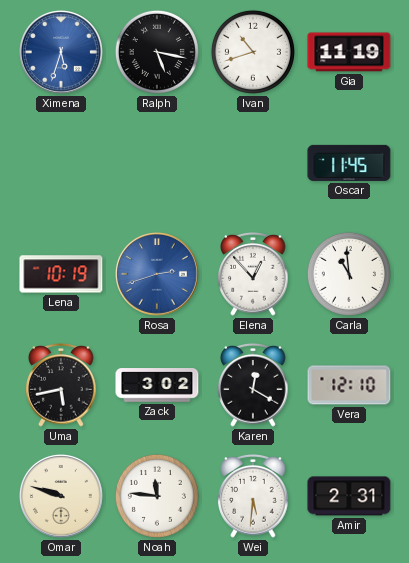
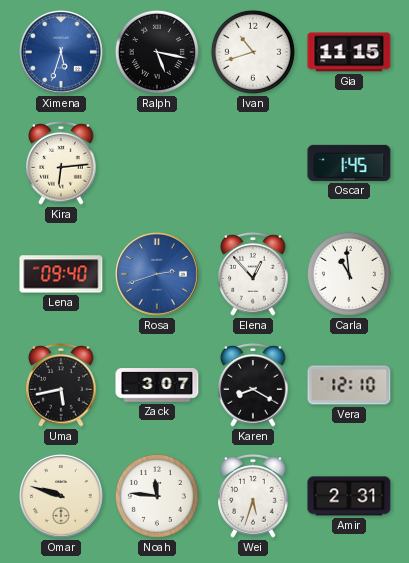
Gia: 11:19 -> 11:15 (349, 52)
Kira: none -> 6:14 (61, 164)
Oscar: 11:45 -> 1:45 (349, 163)
Lena: 10:19 -> 09:40 (61, 274)
Zack: 3:02 -> 3:07 (157, 385)
Karen: 12:20 -> 8:20 (253, 386)
Wei: 5:31 -> 5:33 (253, 497)
